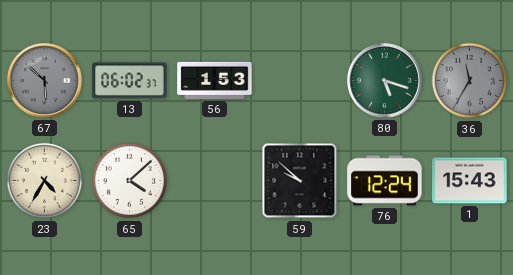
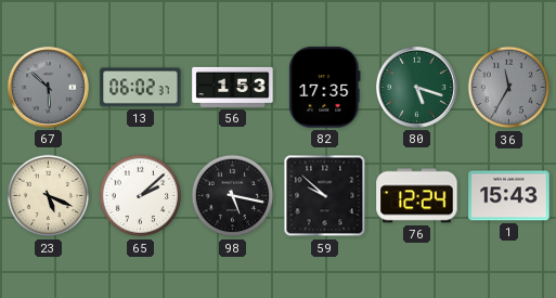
82: none -> 17:35 (325, 88)
23: 4:35 -> 5:19 (49, 196)
65: 4:08 -> 2:08 (141, 196)
98: none -> 5:17 (233, 196)
